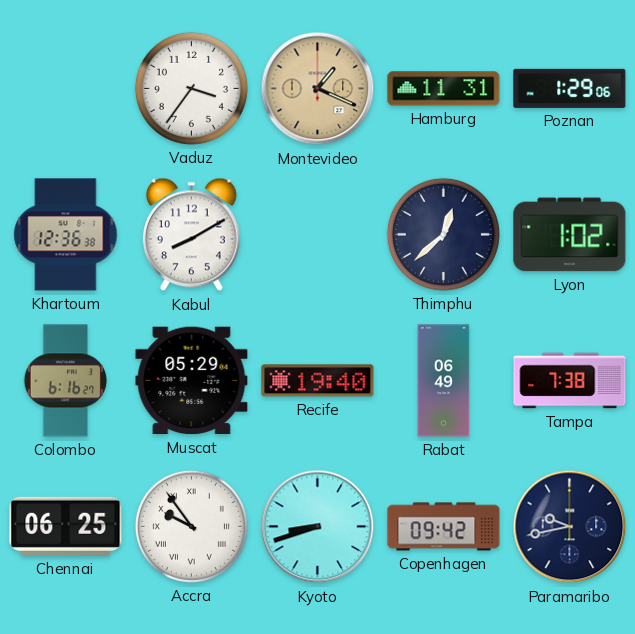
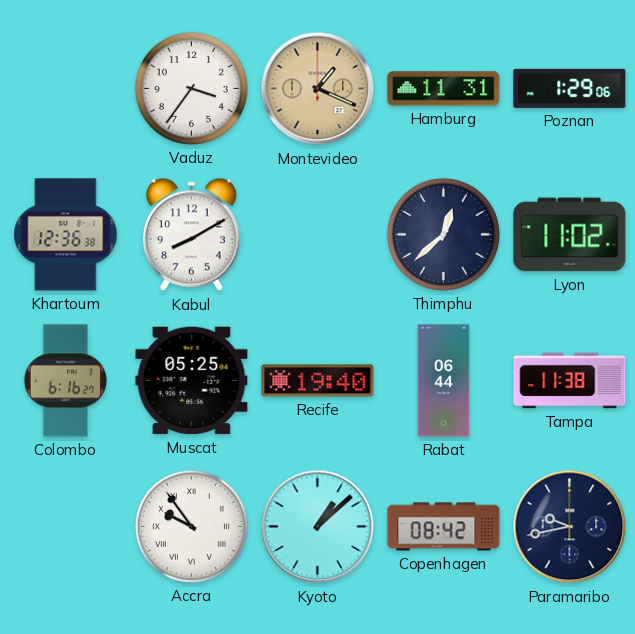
Lyon: 1:02 -> 11:02 (570, 235)
Muscat: 05:29 -> 05:25 (192, 381)
Rabat: 06:49 -> 06:44 (444, 381)
Tampa: 7:38 -> 11:38 (570, 381)
Chennai: 06:25 -> none (66, 526)
Kyoto: 8:42 -> 1:08 (318, 527)
Copenhagen: 09:42 -> 08:42 (444, 527)
